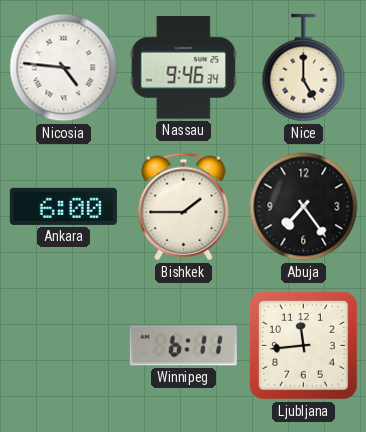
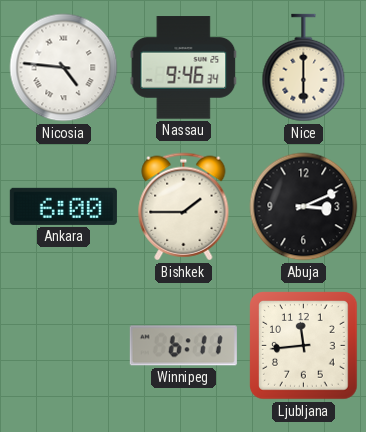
Nice: 5:00 -> 6:00 (304, 68)
Abuja: 7:24 -> 3:11 (304, 207)
